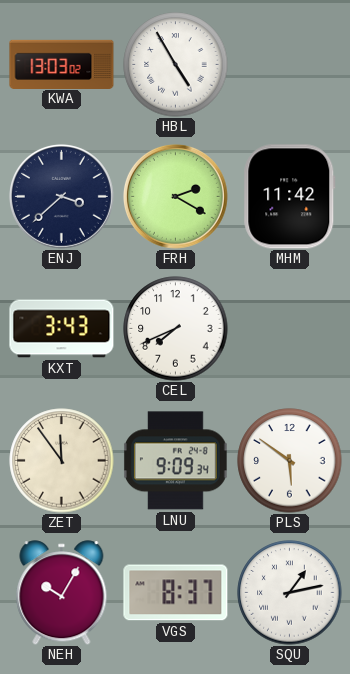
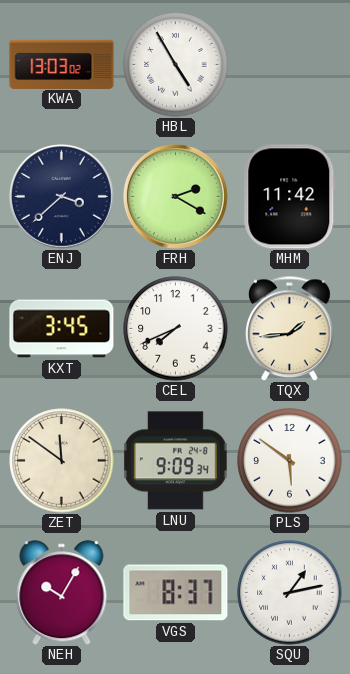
KXT: 3:43 -> 3:45 (62, 329)
TQX: none -> 1:44 (290, 328)
ZET: 11:54 -> 11:51 (62, 461)
